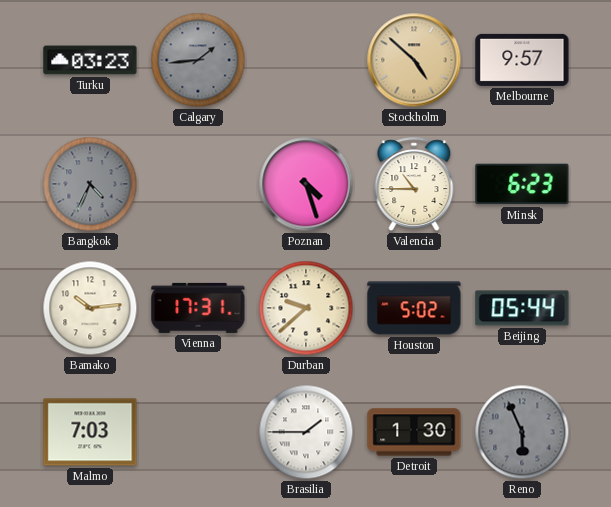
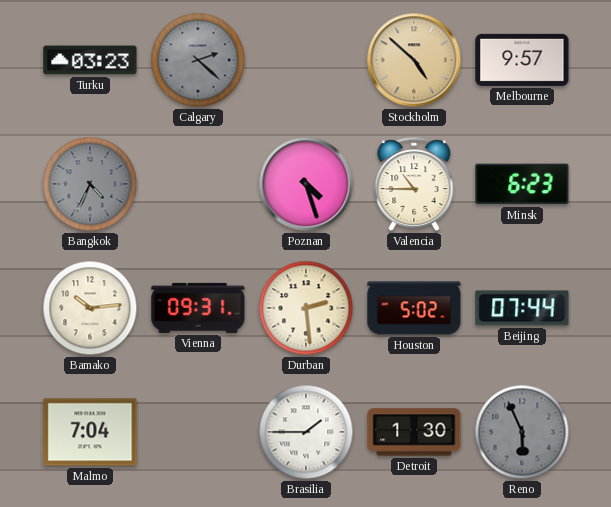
Calgary: 1:44 -> 2:22 (198, 60)
Vienna: 17:31 -> 09:31 (198, 308)
Durban: 9:38 -> 2:29 (306, 308)
Beijing: 05:44 -> 07:44 (522, 308)
Malmo: 7:03 -> 7:04 (90, 432)
